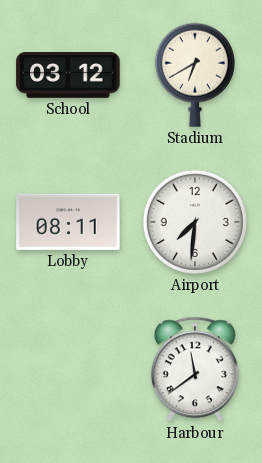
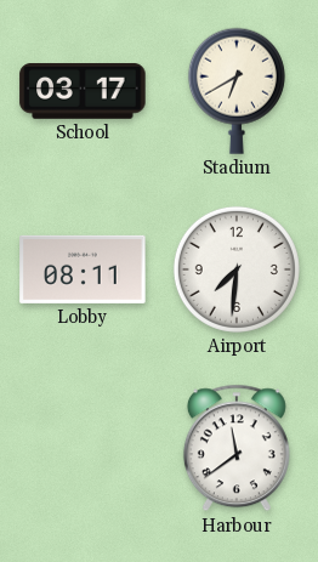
School: 03:12 -> 03:17 (83, 92)
